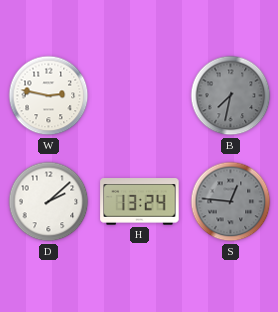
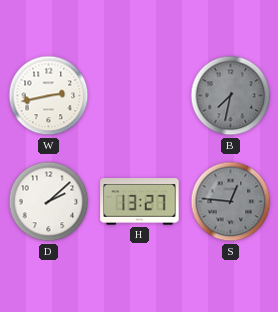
W: 2:47 -> 2:43 (49, 96)
H: 13:24 -> 13:27 (140, 202)
